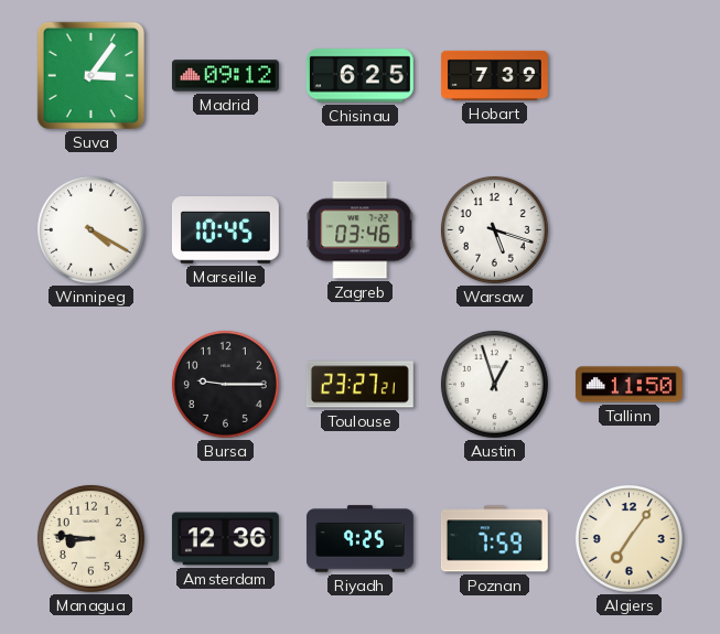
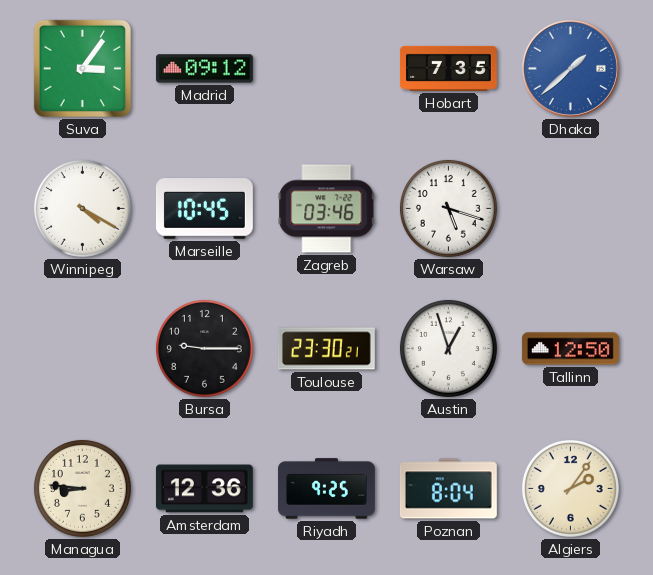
Chisinau: 6:25 -> none (359, 76)
Hobart: 7:39 -> 7:35 (448, 68)
Dhaka: none -> 1:38 (570, 68)
Toulouse: 23:27 -> 23:30 (326, 349)
Tallinn: 11:50 -> 12:50 (570, 349)
Poznan: 7:59 -> 8:04 (448, 489)
Algiers: 7:06 -> 2:06 (570, 488)
